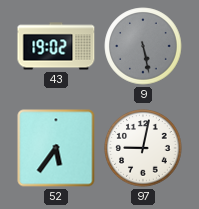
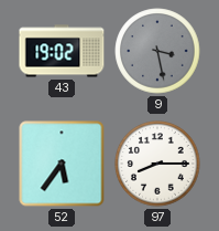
9: 5:28 -> 3:28 (157, 51)
97: 9:02 -> 8:15 (157, 164)
